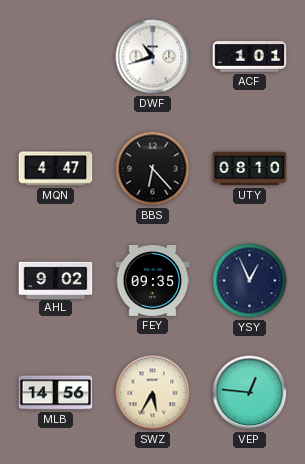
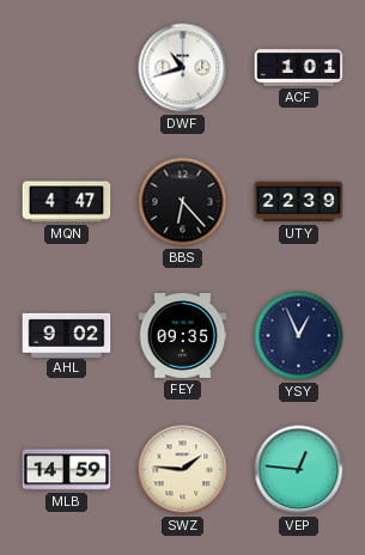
UTY: 08:10 -> 22:39 (299, 202)
MLB: 14:56 -> 14:59 (67, 470)
SWZ: 5:35 -> 1:46 (183, 470)
